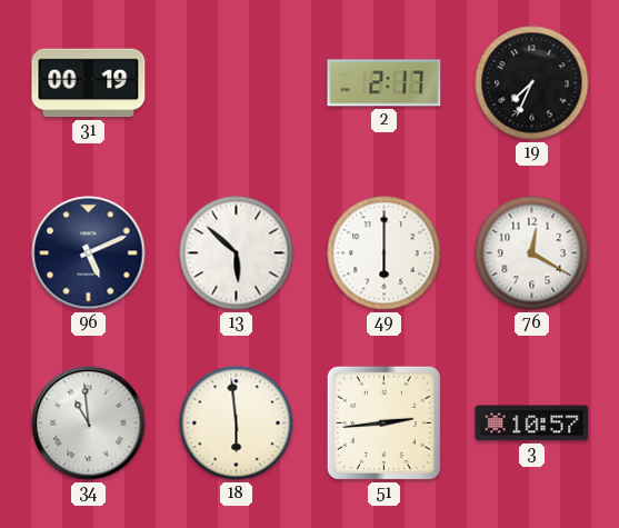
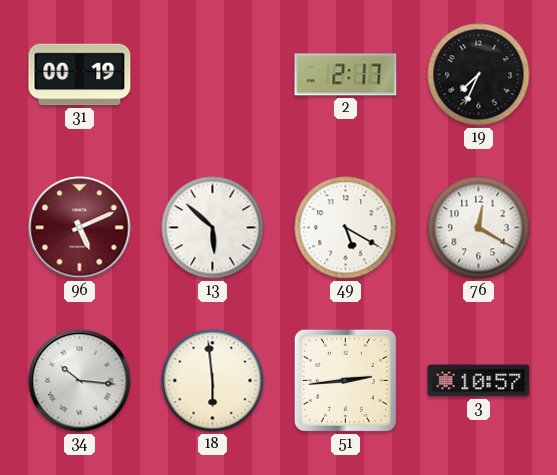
96 dial: navy -> burgundy (80, 228)
49: 6:00 -> 5:20 (346, 228)
34: 10:59 -> 10:16 (80, 381)
